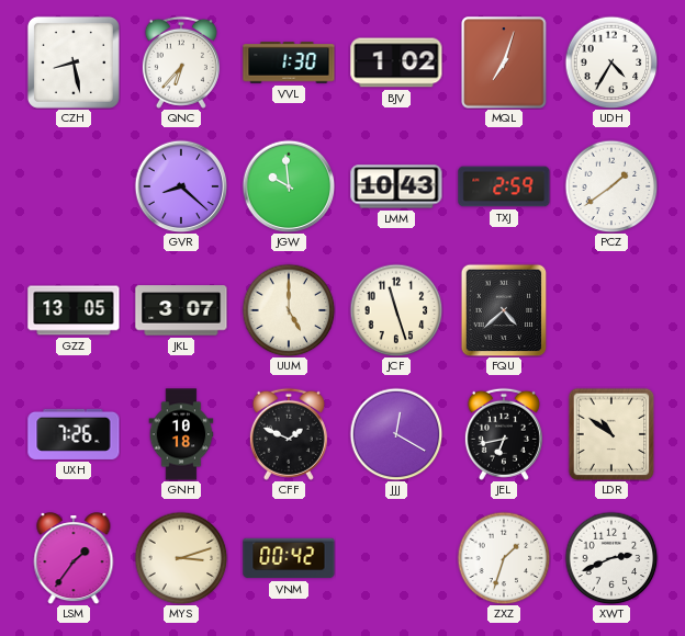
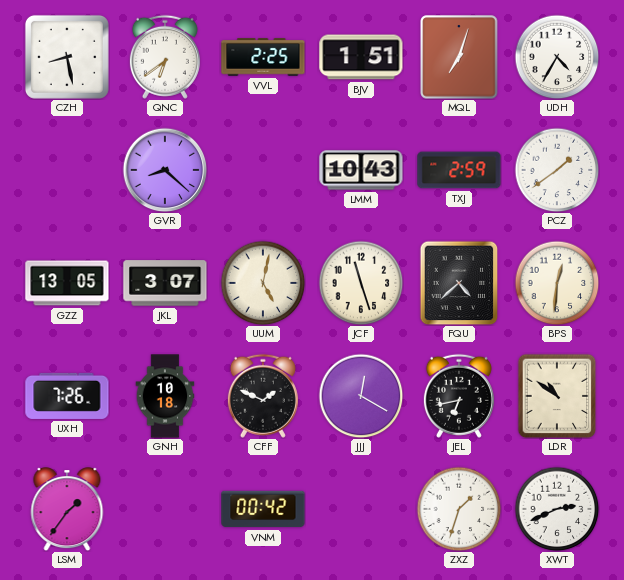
QNC: 6:37 -> 6:39 (165, 57)
VVL: 1:30 -> 2:25 (263, 57)
BJV: 1:02 -> 1:51 (361, 57)
JGW: 9:59 -> none (289, 186)
UUM: 5:00 -> 5:02 (263, 283)
BPS: none -> 12:31 (557, 283)
MYS: 3:12 -> none (181, 558)
